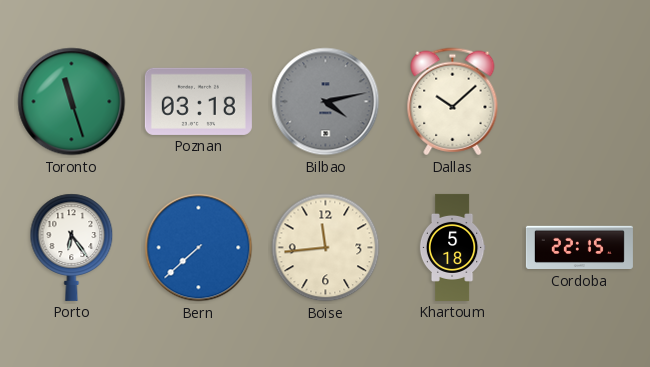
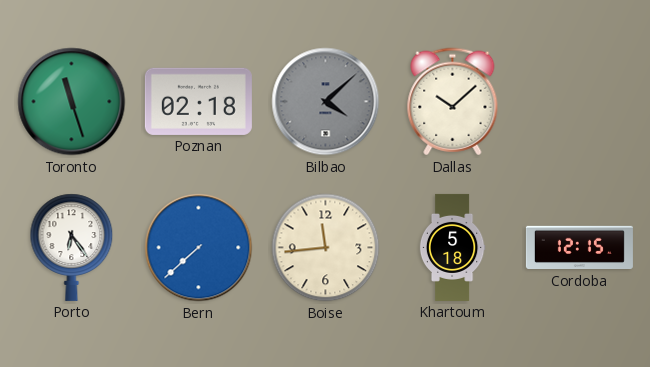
Poznan: 03:18 -> 02:18 (198, 101)
Bilbao: 4:13 -> 4:08 (326, 102)
Cordoba: 22:15 -> 12:15 (579, 248)
